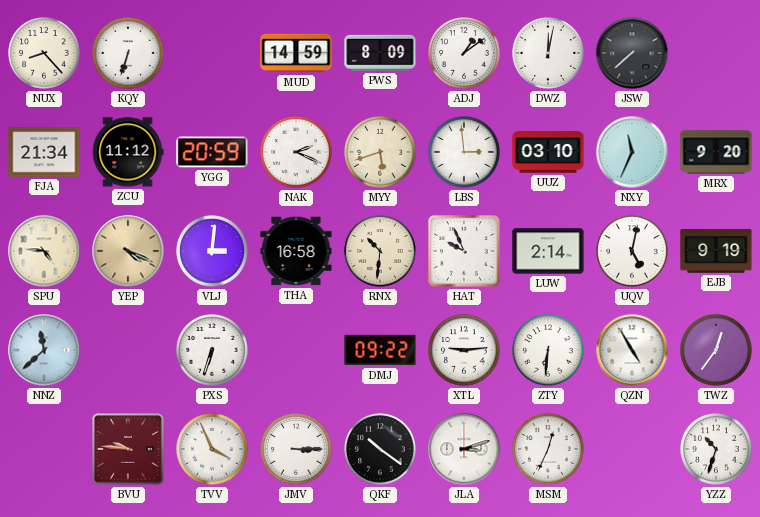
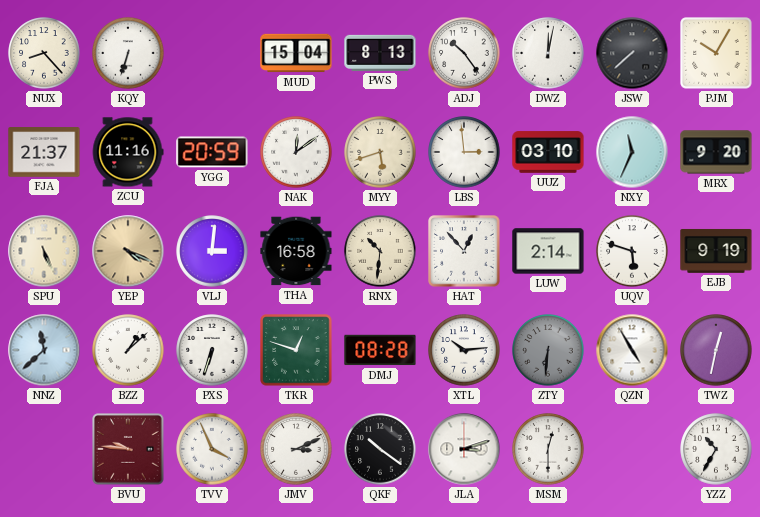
MUD: 14:59 -> 15:04 (296, 53)
PWS: 8:09 -> 8:13 (380, 53)
ADJ: 1:09 -> 10:24 (464, 53)
PJM: none -> 10:05 (716, 53)
FJA: 21:34 -> 21:37 (44, 152)
ZCU: 11:12 -> 11:16 (128, 152)
NAK: 2:19 -> 12:09 (296, 152)
SPU: 4:46 -> 5:26 (44, 251)
HAT: 9:56 -> 12:53 (464, 251)
UQV: 5:02 -> 5:48 (632, 251)
BZZ: none -> 1:08 (128, 350)
TKR: none -> 12:48 (296, 350)
DMJ: 09:22 -> 08:28 (380, 350)
XTL: 9:14 -> 10:14 (464, 350)
ZTY dial: white -> grey (548, 350)
TWZ: 12:36 -> 12:32 (716, 350)
JMV: 3:15 -> 3:11 (296, 449)
MSM: 12:34 -> 12:30 (548, 449)
YZZ: 10:33 -> 10:35 (716, 449)
